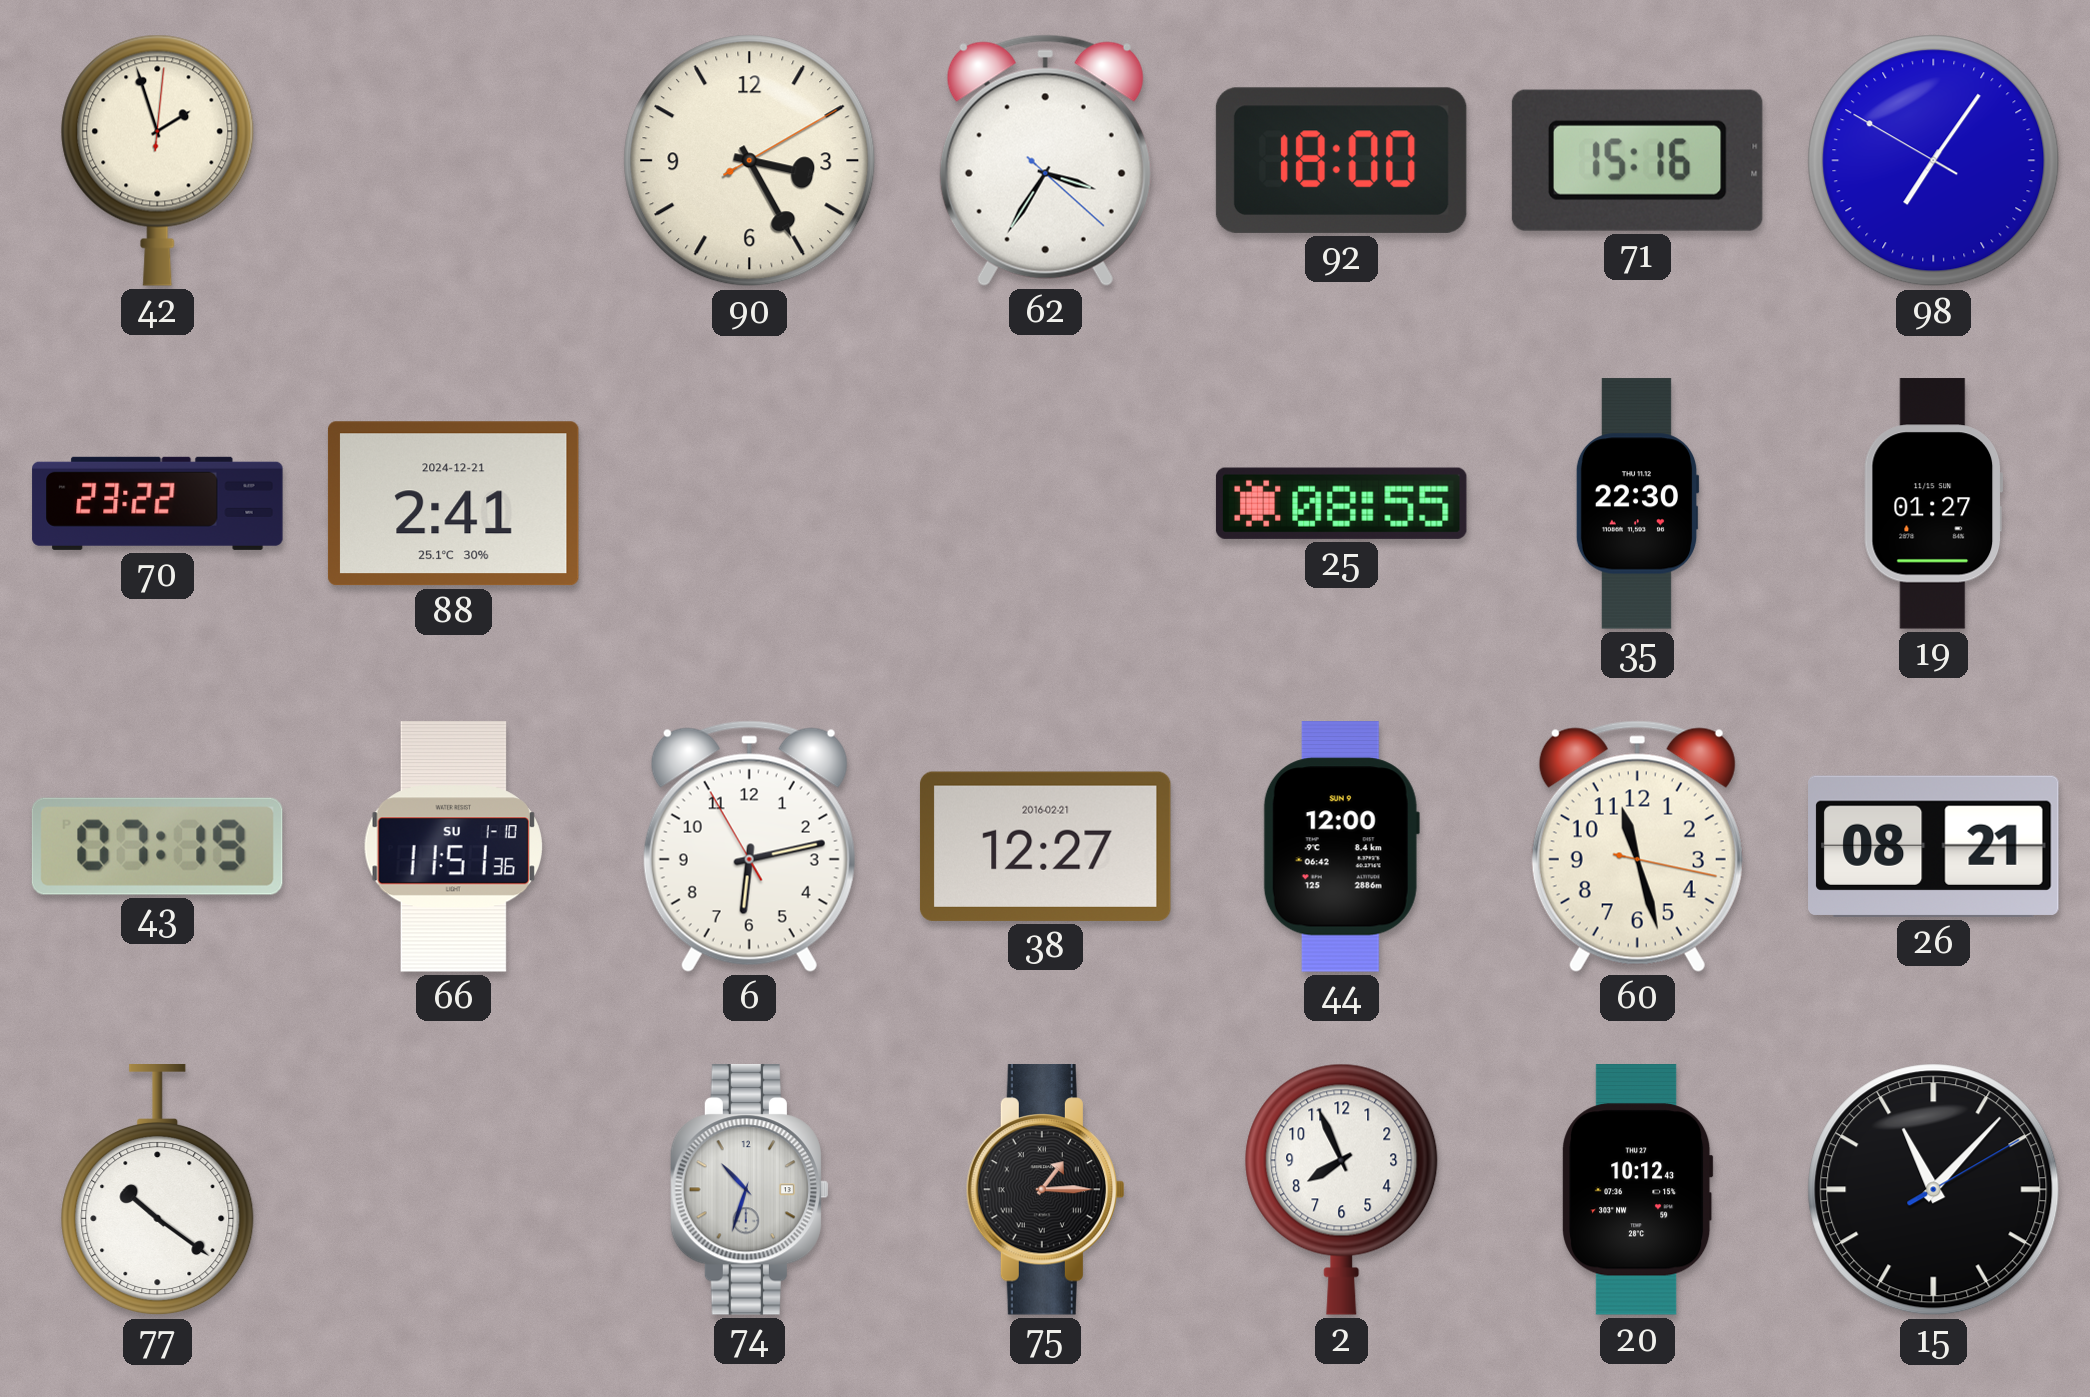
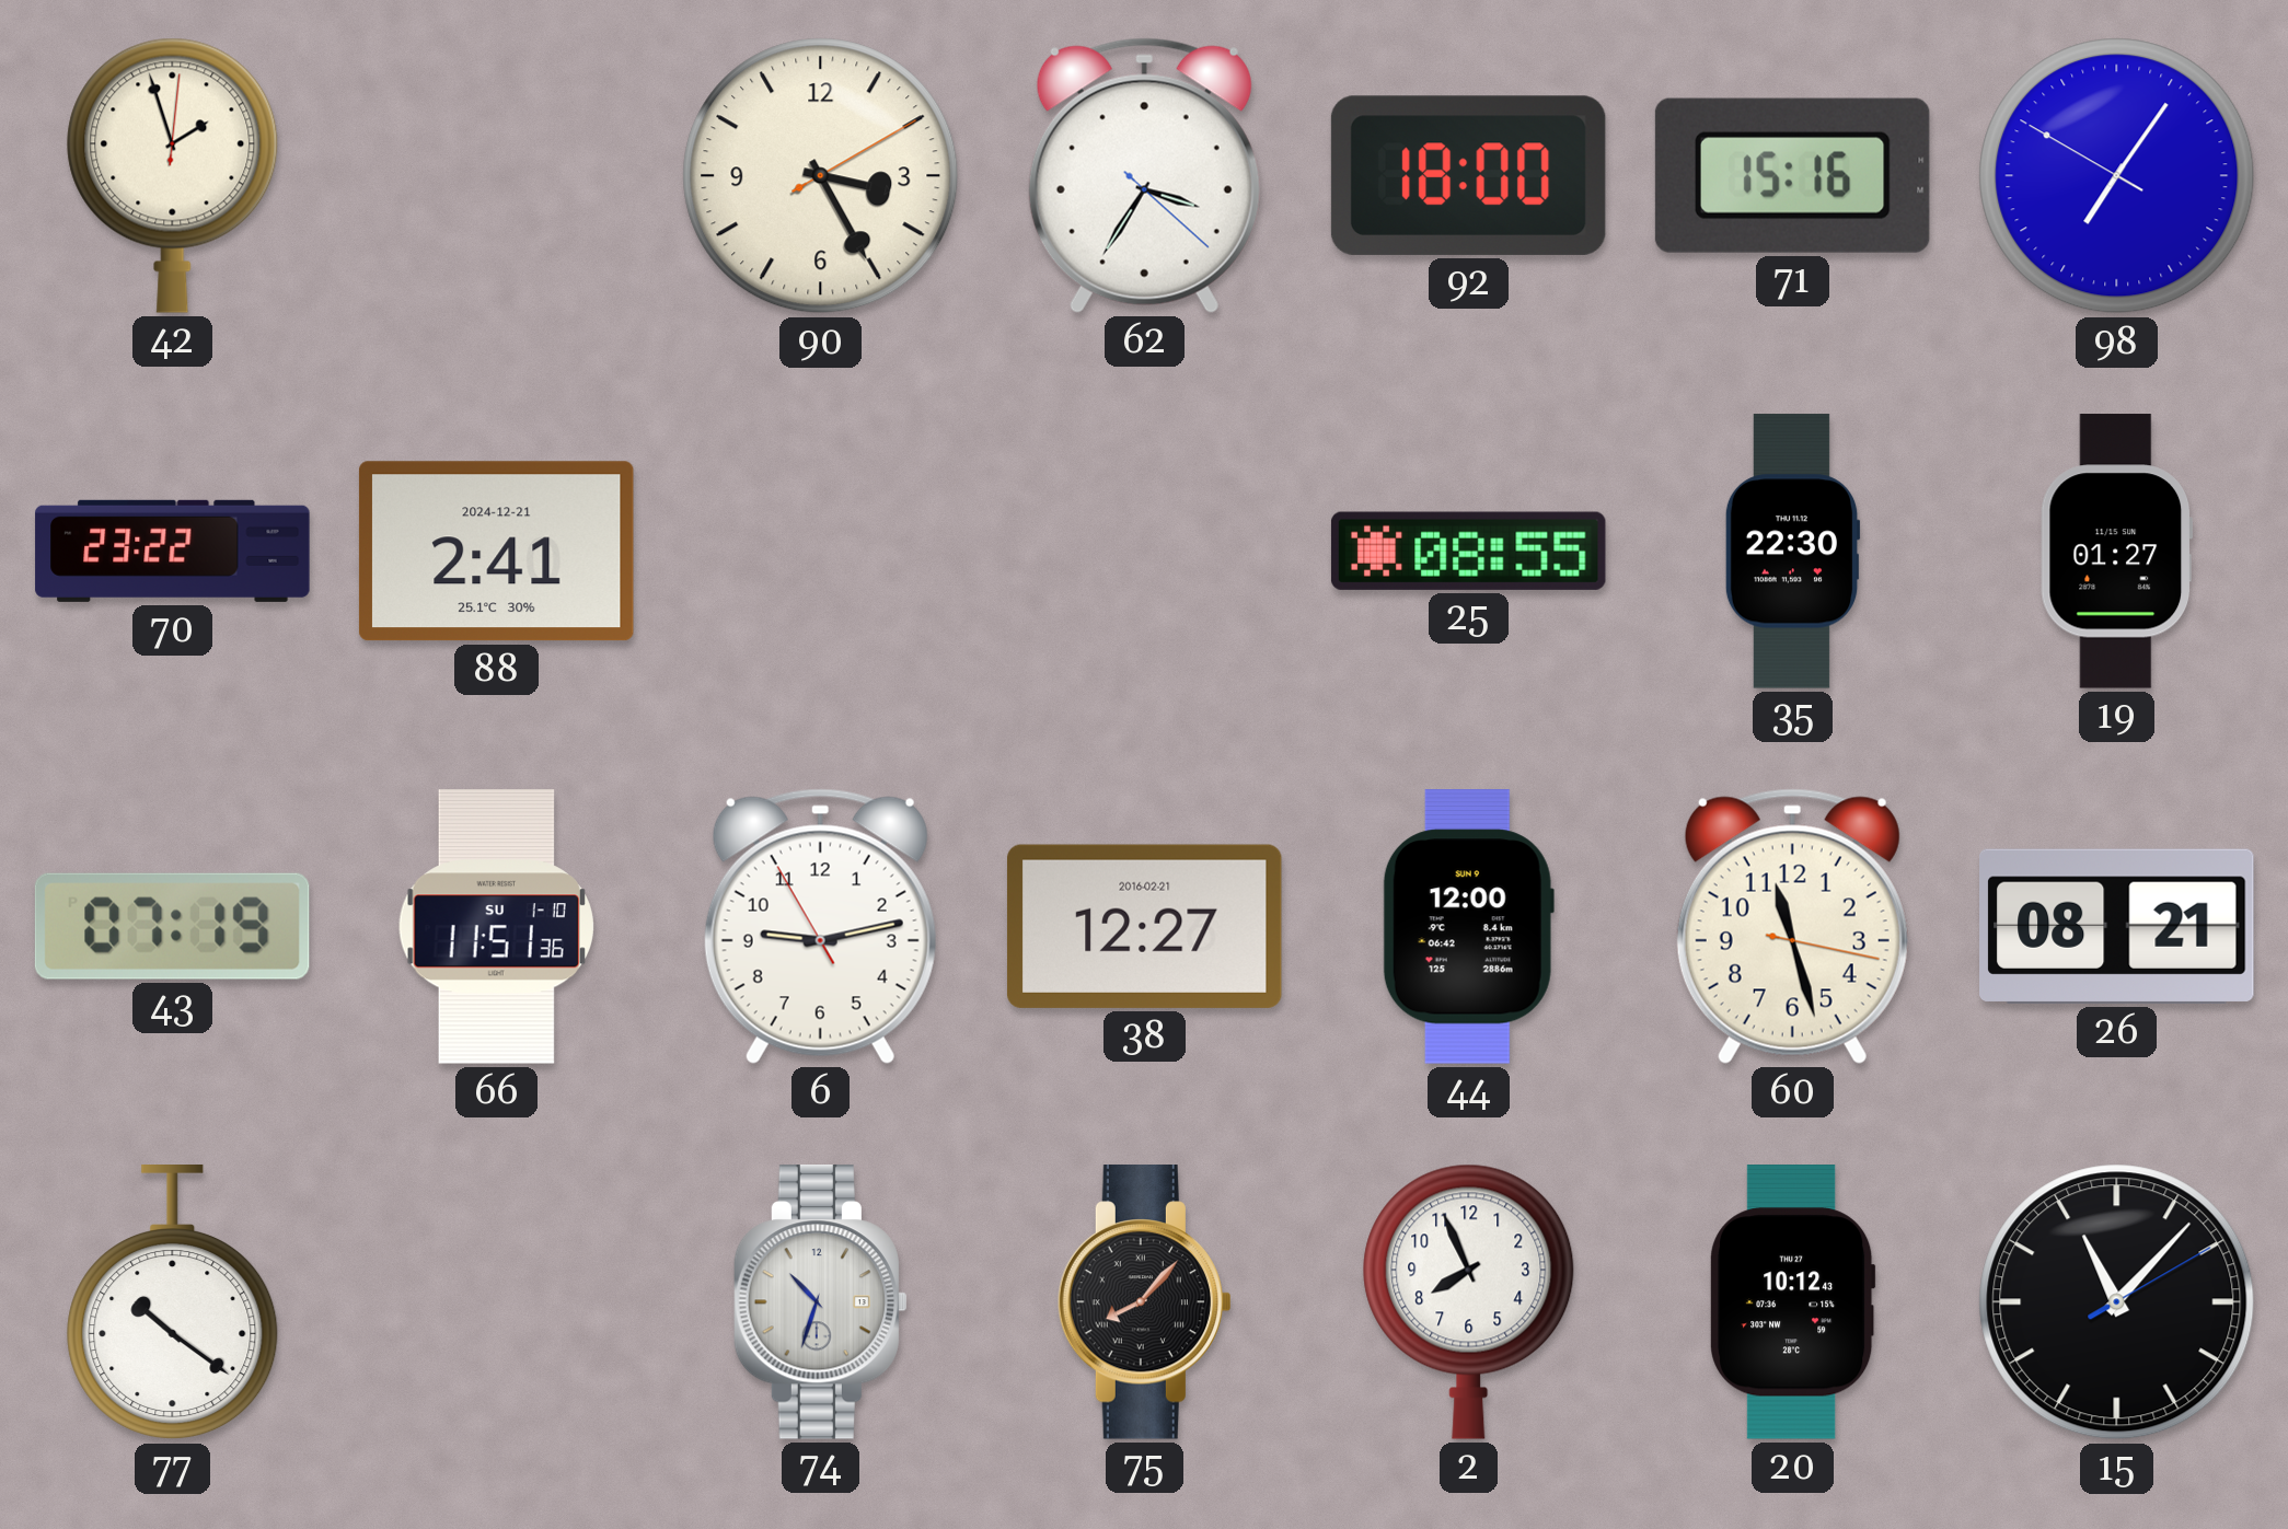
6: 6:12 -> 9:12 (820, 926)
75: 1:15 -> 8:07 (1144, 1302)
